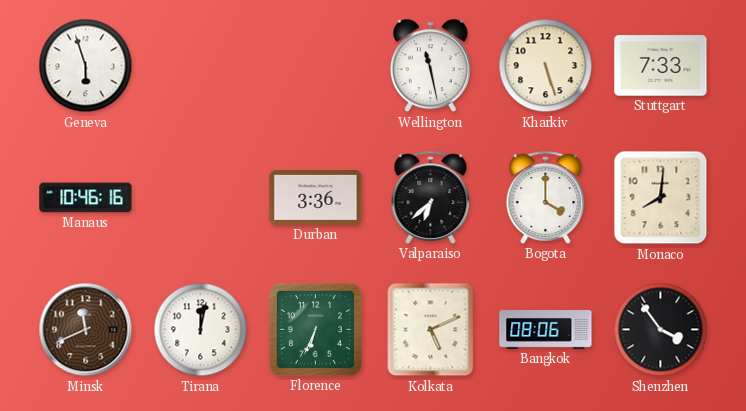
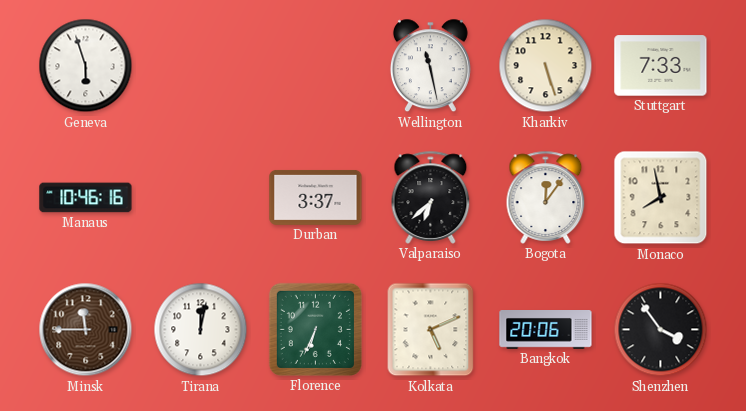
Durban: 3:36 -> 3:37 (316, 197)
Bogota: 4:00 -> 12:06 (546, 197)
Monaco: 8:01 -> 7:58 (661, 198)
Minsk: 11:41 -> 11:45 (86, 330)
Bangkok: 08:06 -> 20:06 (546, 330)
